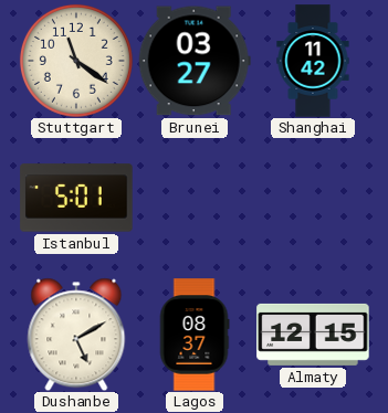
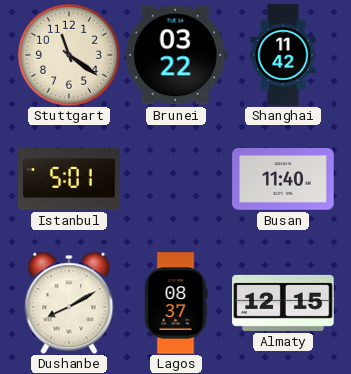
Brunei: 03:27 -> 03:22 (176, 55)
Busan: none -> 11:40 (283, 179)
Dushanbe: 5:10 -> 8:10 (69, 303)
